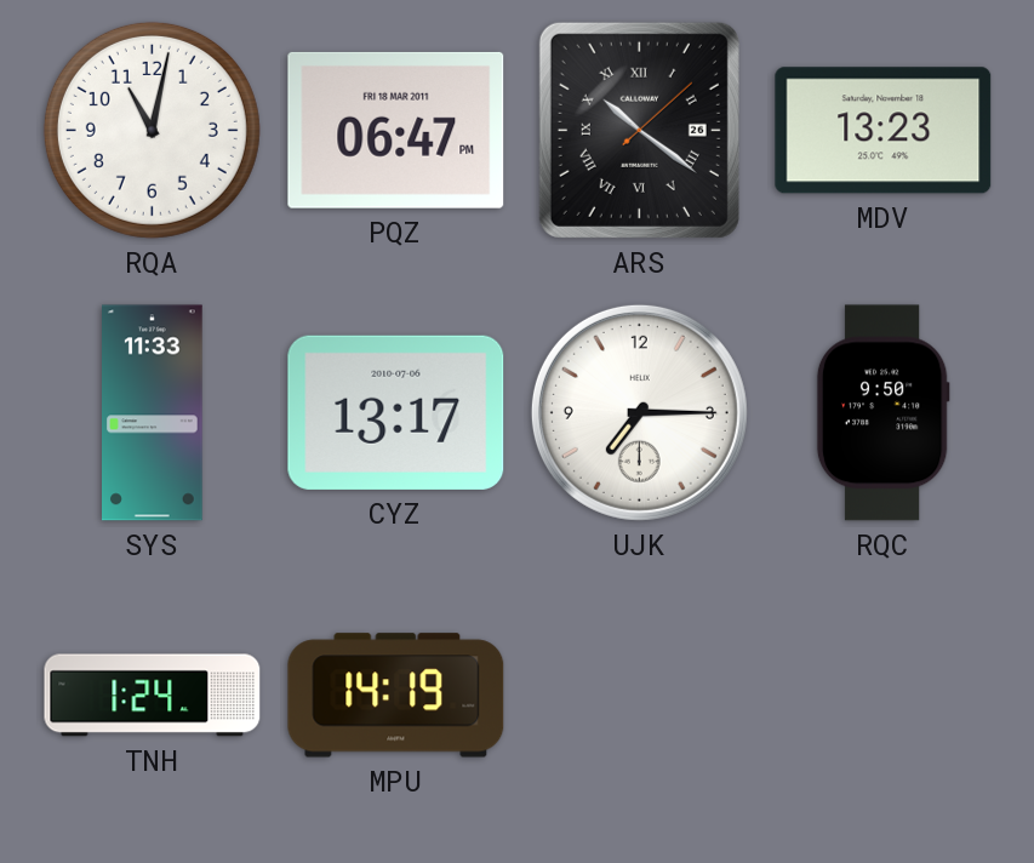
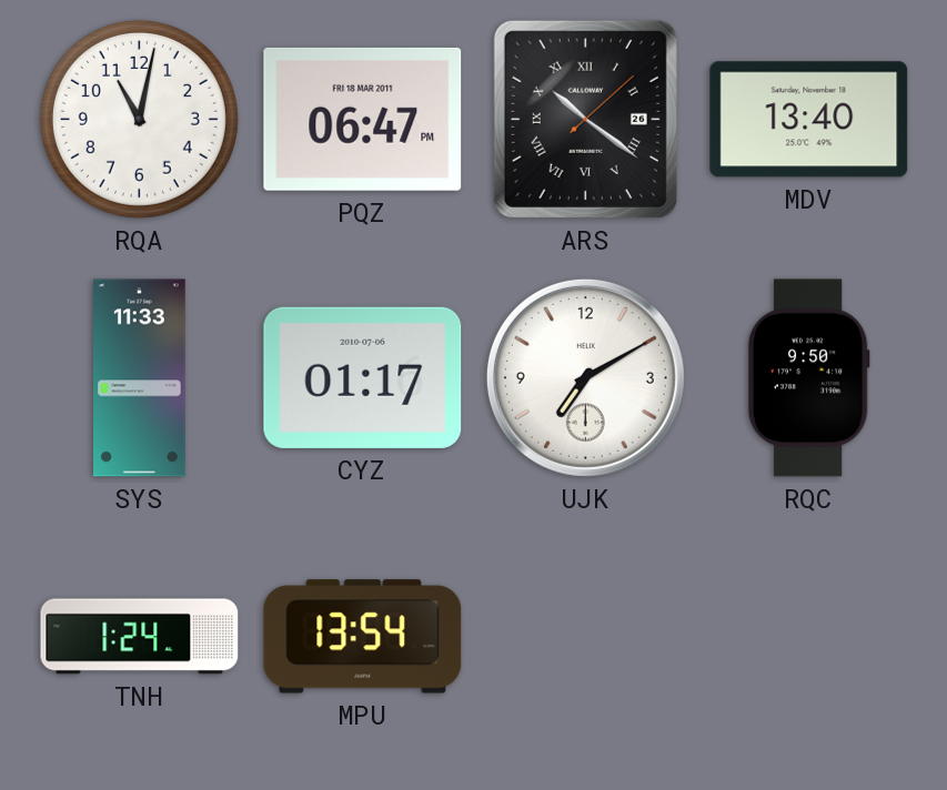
MDV: 13:23 -> 13:40 (809, 120)
CYZ: 13:17 -> 01:17 (363, 377)
UJK: 7:15 -> 7:10 (585, 377)
MPU: 14:19 -> 13:54 (363, 637)
